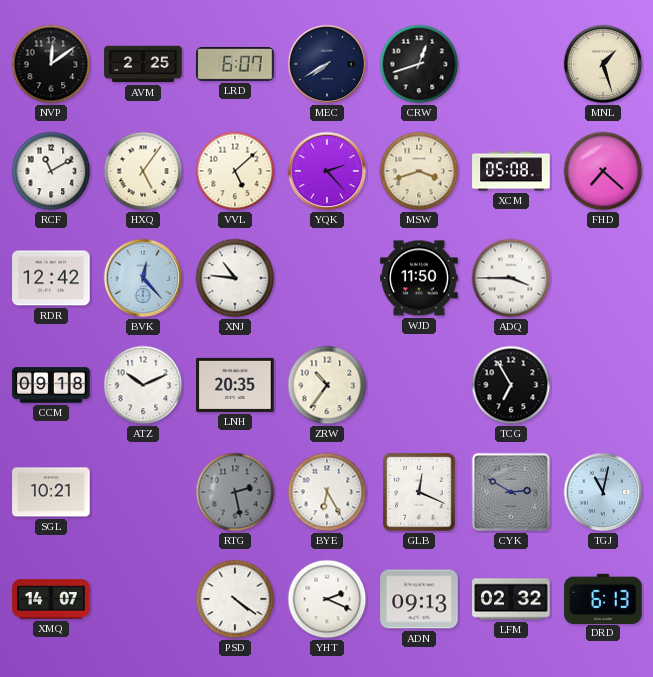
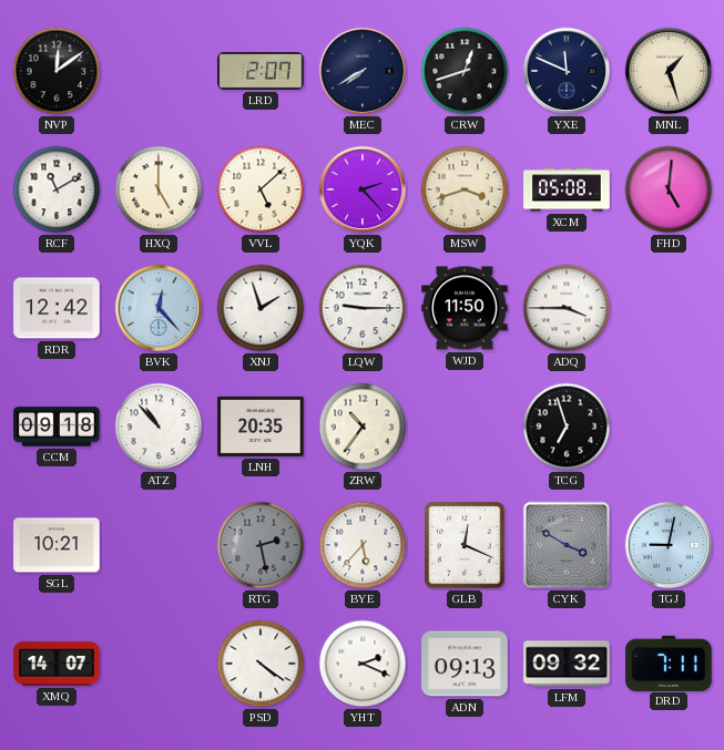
AVM: 2:25 -> none (143, 64)
LRD: 6:07 -> 2:07 (261, 71)
YXE: none -> 11:49 (567, 71)
HXQ: 5:06 -> 5:00 (159, 189)
FHD: 7:22 -> 5:01 (669, 189)
XNJ: 10:46 -> 1:57 (261, 308)
LQW: none -> 9:15 (363, 308)
ATZ: 10:11 -> 10:53 (159, 427)
TCG: 6:55 -> 6:57 (567, 427)
BYE: 6:25 -> 5:37 (363, 545)
CYK: 2:50 -> 3:50 (567, 545)
TGJ: 11:02 -> 9:02 (669, 545)
LFM: 02:32 -> 09:32 (567, 664)
DRD: 6:13 -> 7:11 (669, 662)
